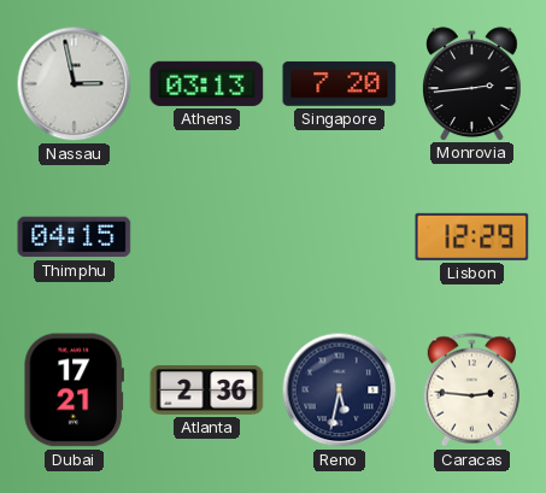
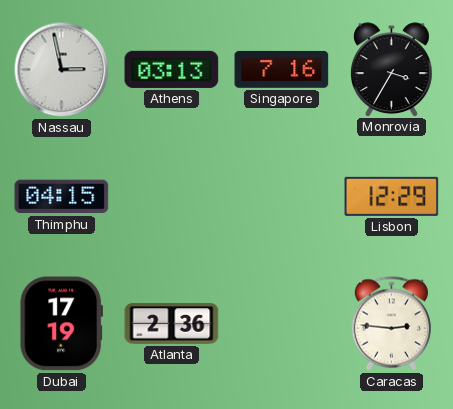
Singapore: 7:20 -> 7:16 (282, 69)
Monrovia: 2:44 -> 3:35 (392, 69)
Dubai: 17:21 -> 17:19 (61, 324)
Reno: 5:32 -> none (340, 391)
